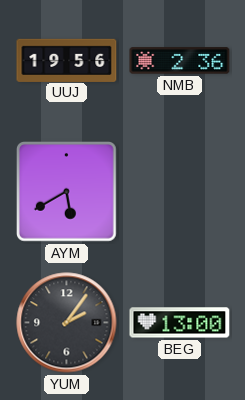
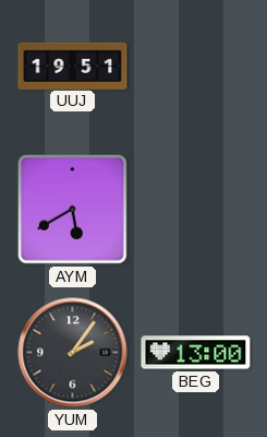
UUJ: 19:56 -> 19:51 (73, 66)
NMB: 2:36 -> none (180, 61)
